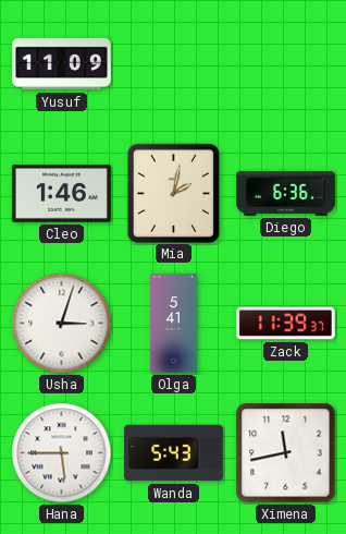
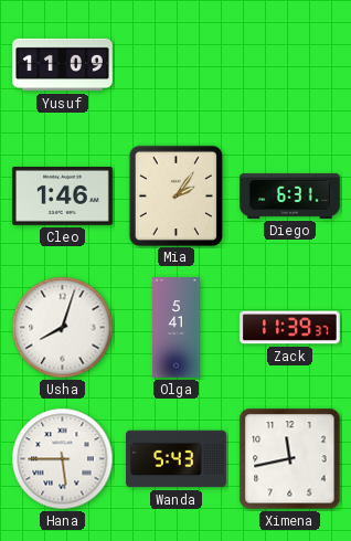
Mia: 2:02 -> 2:06 (175, 195)
Diego: 6:36 -> 6:31 (290, 195)
Usha: 3:03 -> 8:03 (63, 328)
